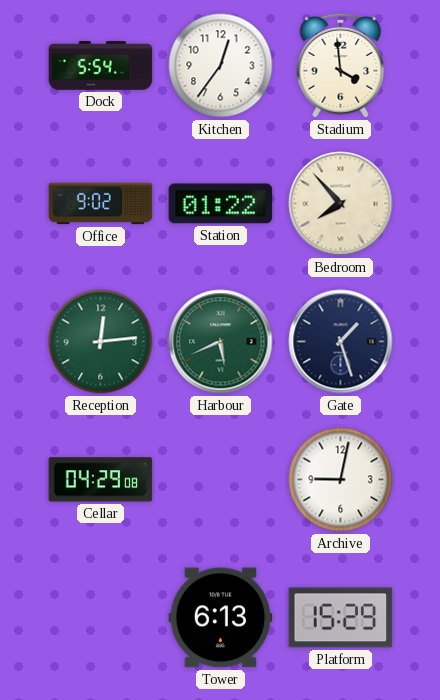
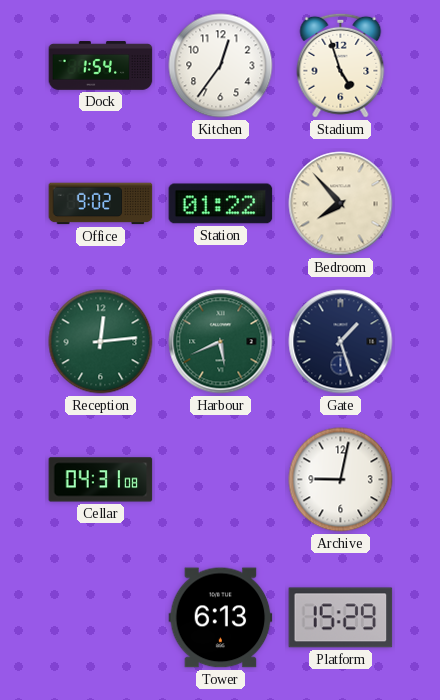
Dock: 5:54 -> 1:54 (101, 66)
Stadium: 3:59 -> 4:57 (341, 65)
Cellar: 04:29 -> 04:31 (101, 480)
